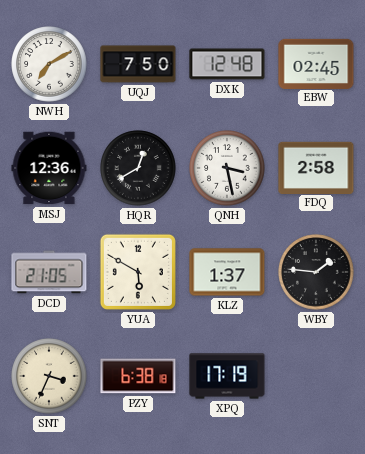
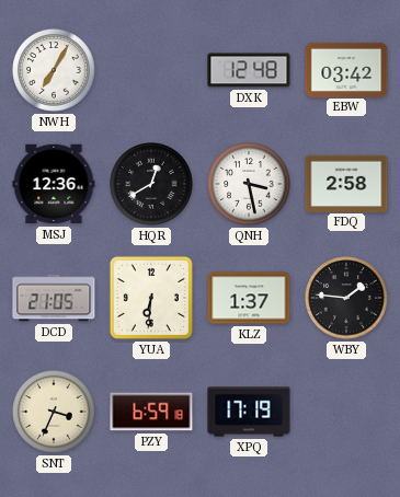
NWH: 7:10 -> 7:05 (54, 70)
UQJ: 7:50 -> none (138, 64)
EBW: 02:45 -> 03:42 (346, 69)
YUA: 5:50 -> 6:31 (151, 298)
PZY: 6:38 -> 6:59 (151, 412)
